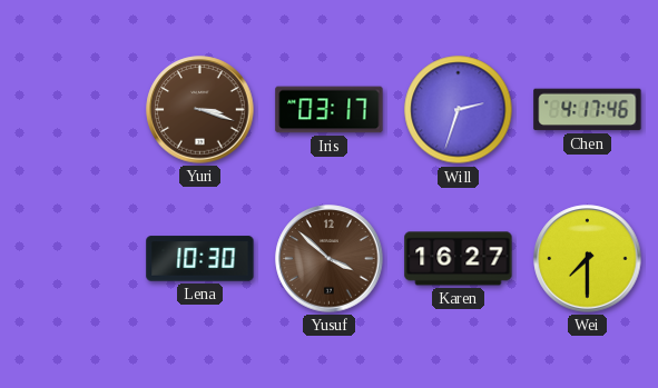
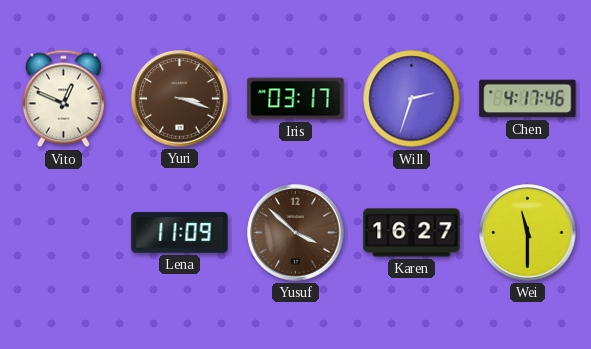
Vito: none -> 12:49 (63, 99)
Lena: 10:30 -> 11:09 (180, 233)
Wei: 7:30 -> 11:30 (528, 233)
